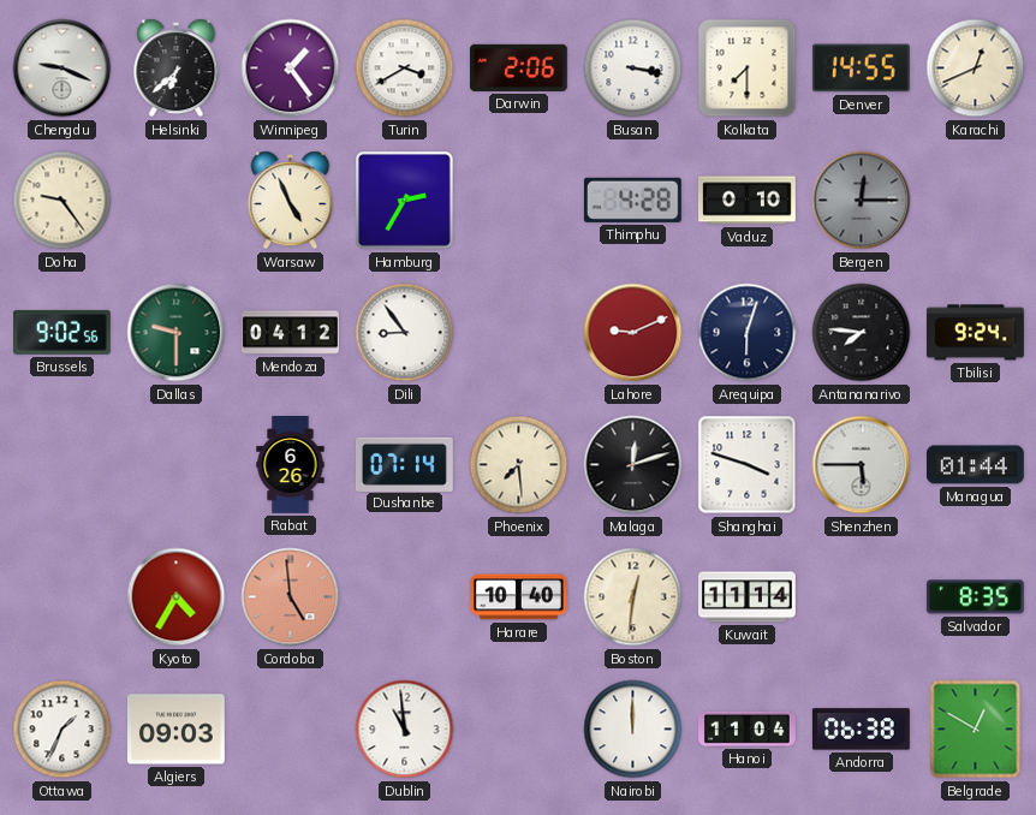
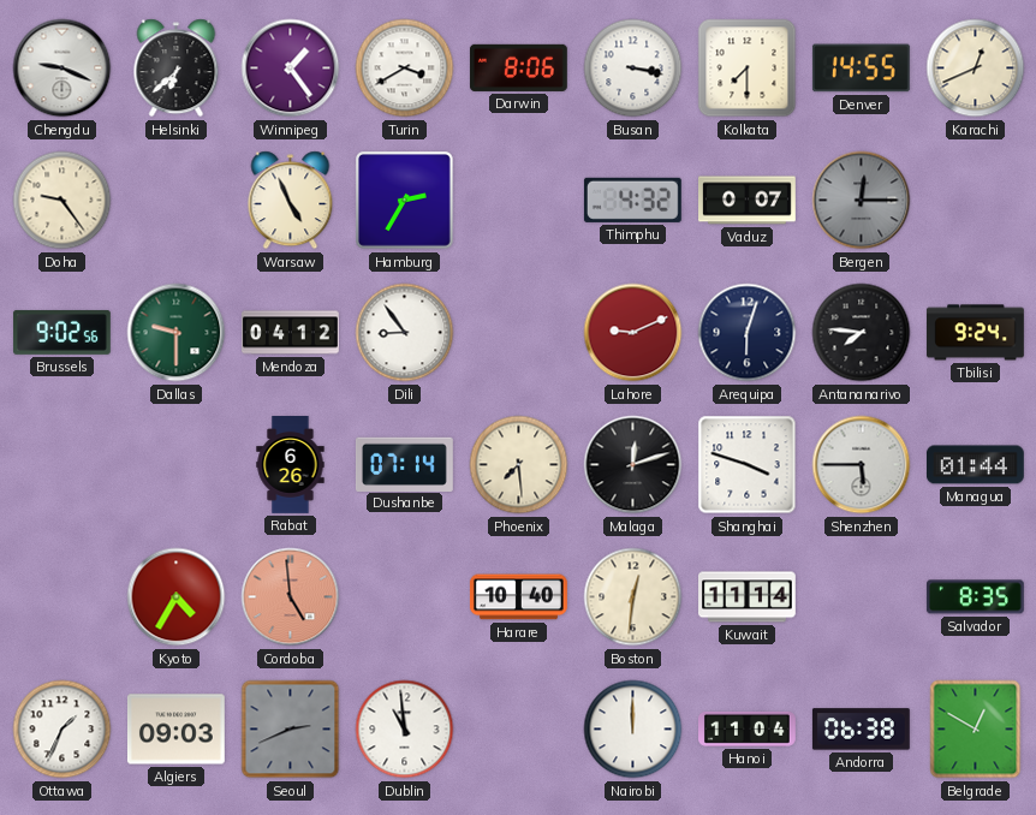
Darwin: 2:06 -> 8:06 (518, 67)
Thimphu: 4:28 -> 4:32 (632, 200)
Vaduz: 0:10 -> 0:07 (748, 201)
Seoul: none -> 2:41 (291, 730)
